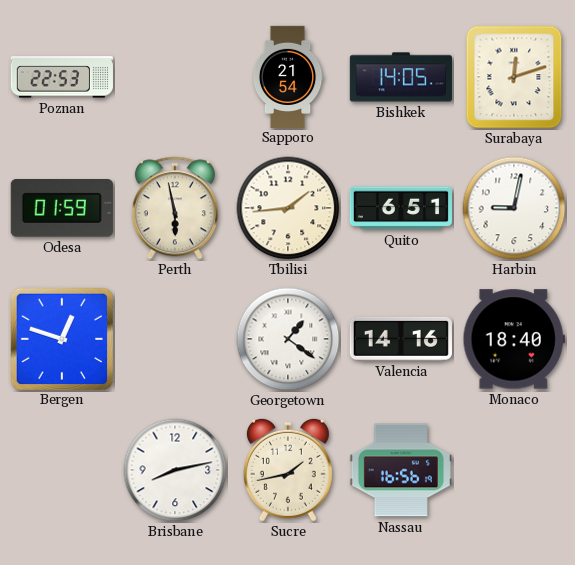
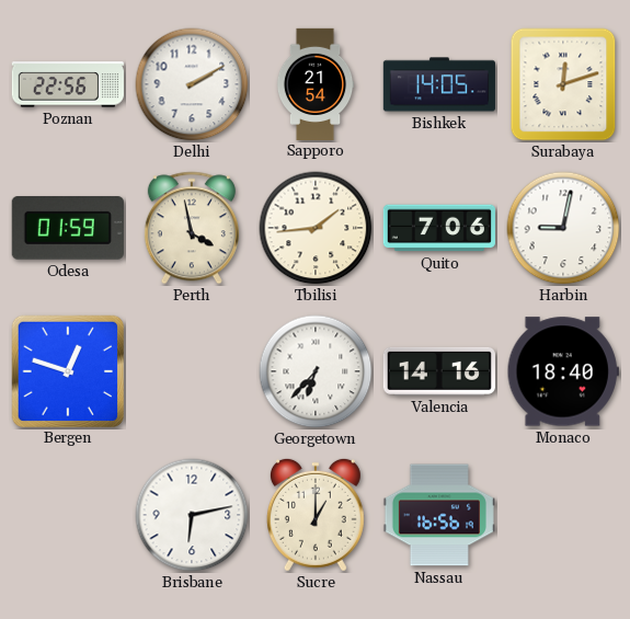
Poznan: 22:53 -> 22:56 (68, 84)
Delhi: none -> 2:10 (192, 84)
Perth: 5:58 -> 3:58 (192, 228)
Quito: 6:51 -> 7:06 (439, 228)
Georgetown: 1:21 -> 6:37 (316, 371)
Brisbane: 8:13 -> 6:13 (192, 515)
Sucre: 1:43 -> 1:00 (316, 515)
